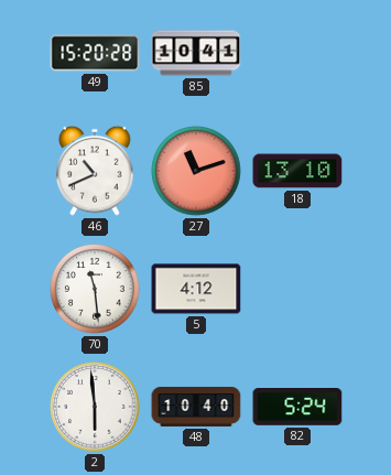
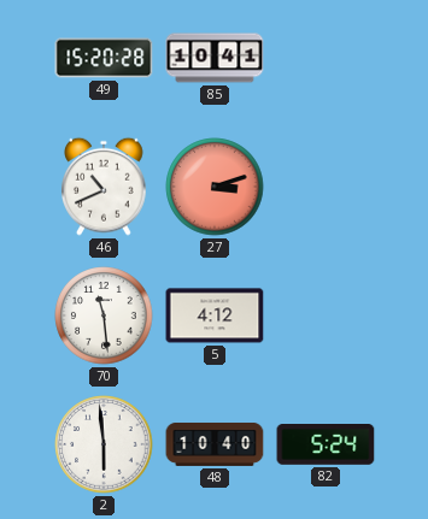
27: 11:12 -> 3:12 (215, 187)
18: 13:10 -> none (297, 171)
